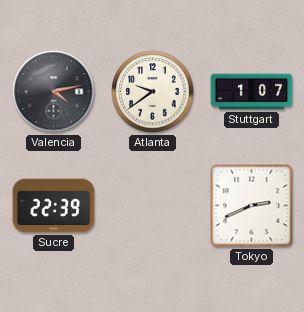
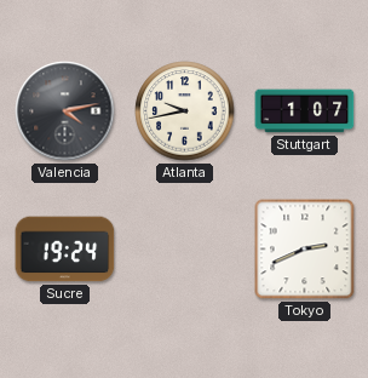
Atlanta: 9:39 -> 9:43 (185, 111)
Sucre: 22:39 -> 19:24 (65, 250)
